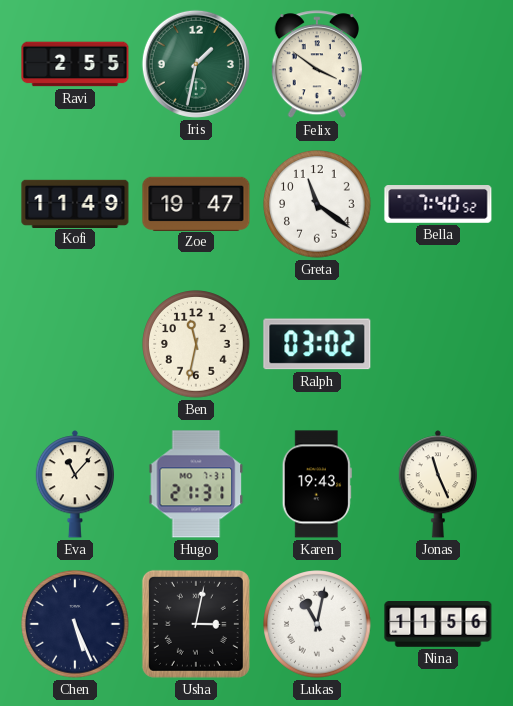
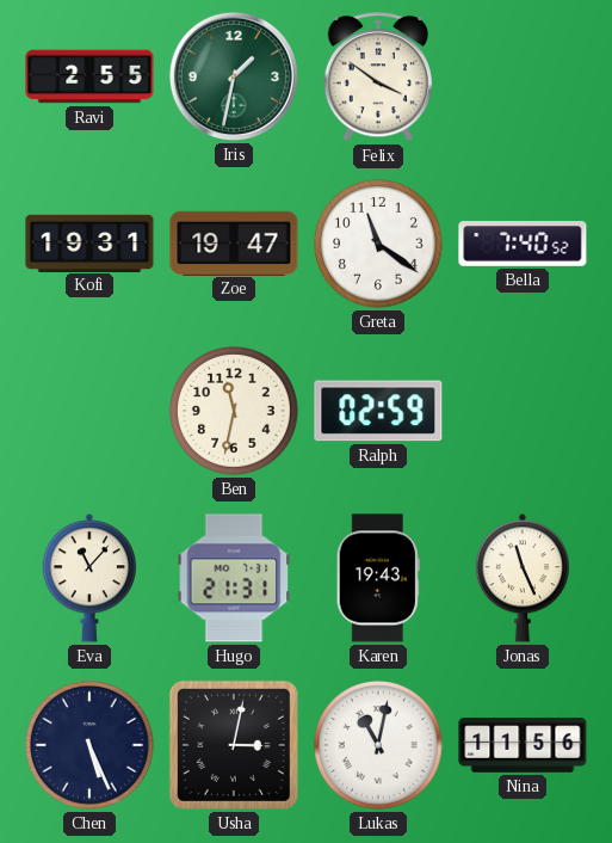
Kofi: 11:49 -> 19:31 (89, 242)
Ralph: 03:02 -> 02:59 (378, 411)
